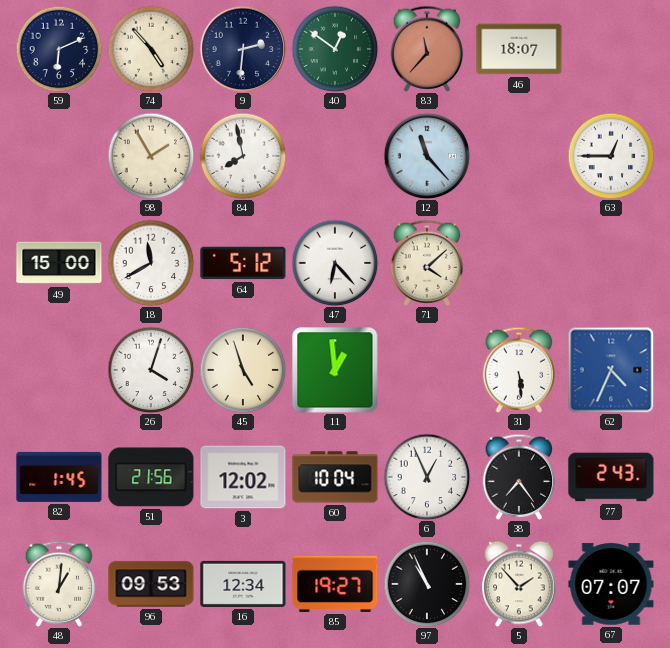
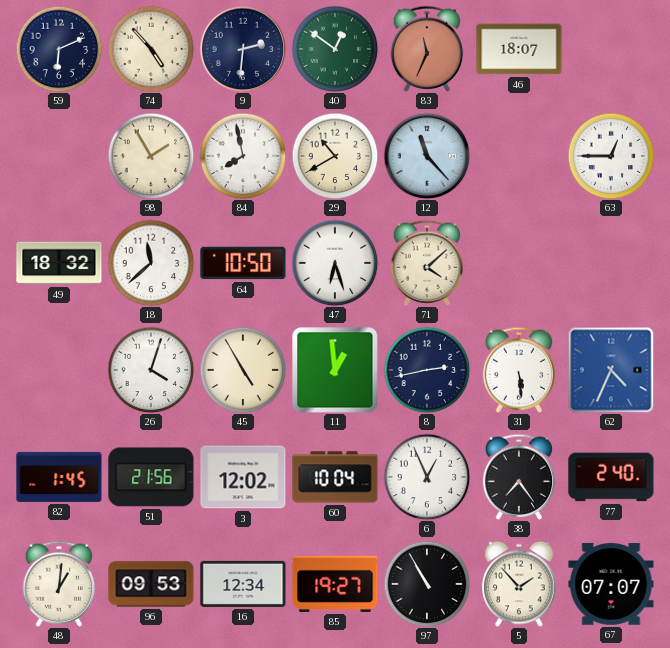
83: 11:37 -> 11:34 (427, 49)
29: none -> 10:40 (335, 156)
49: 15:00 -> 18:32 (59, 263)
18: 11:40 -> 11:38 (151, 263)
64: 5:12 -> 10:50 (243, 263)
47: 6:23 -> 6:27 (335, 263)
45: 4:57 -> 4:55 (243, 370)
8: none -> 2:43 (427, 370)
77: 2:43 -> 2:40 (611, 477)
97: 10:56 -> 10:55 (427, 584)
